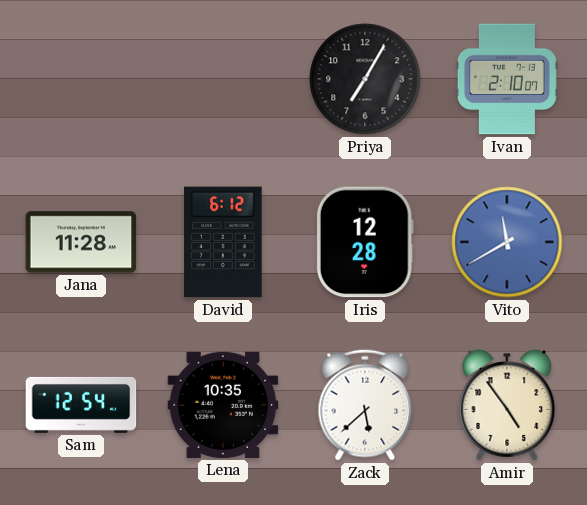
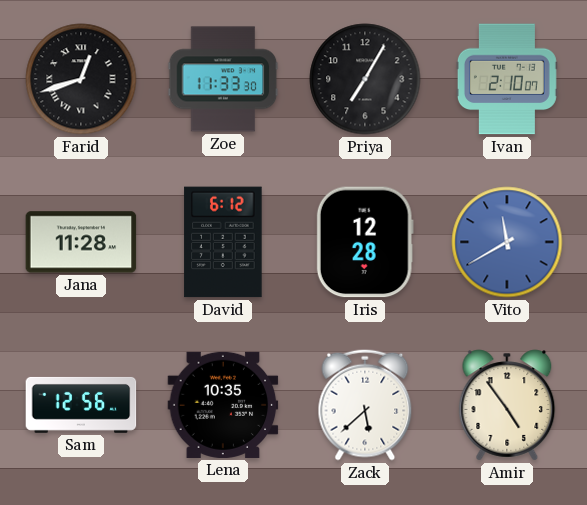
Farid: none -> 12:42 (81, 79)
Zoe: none -> 11:33 (223, 79)
Sam: 12:54 -> 12:56 (81, 405)
